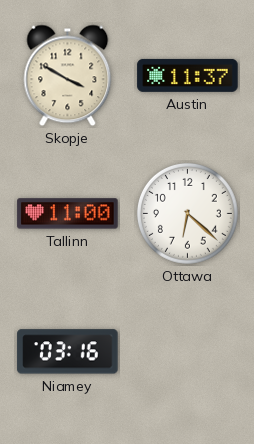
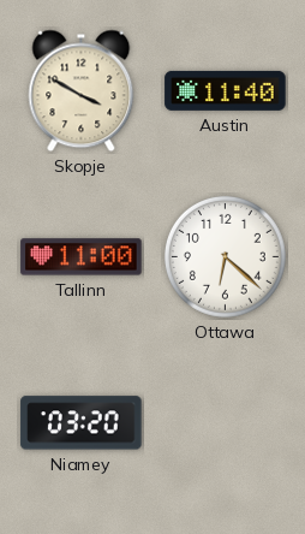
Austin: 11:37 -> 11:40 (226, 90)
Niamey: 03:16 -> 03:20 (82, 423)
